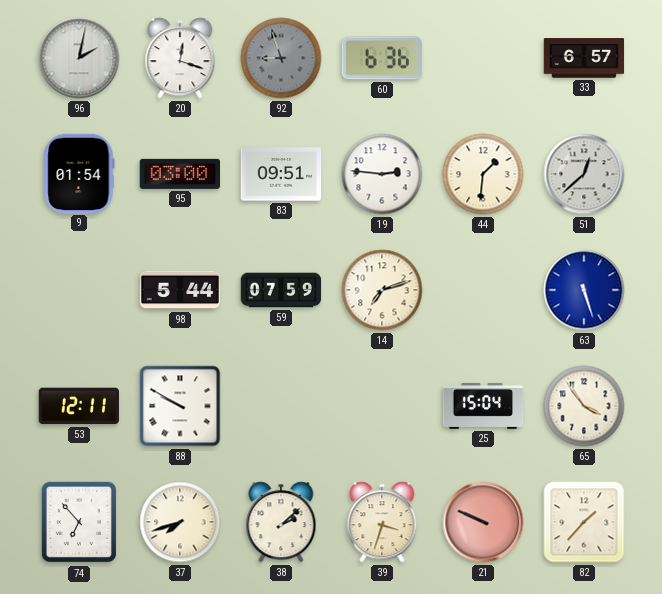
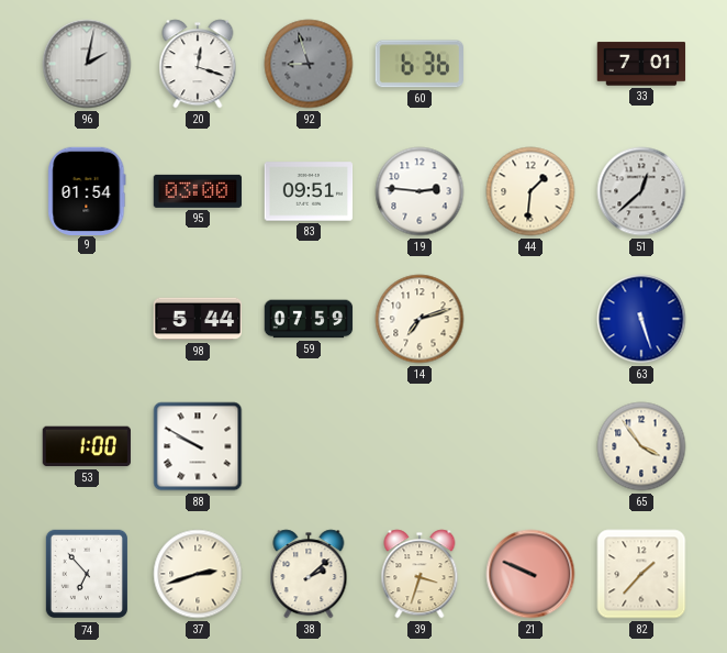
33: 6:57 -> 7:01 (641, 64)
53: 12:11 -> 1:00 (87, 446)
25: 15:04 -> none (483, 406)
37: 7:42 -> 2:42 (198, 574)
